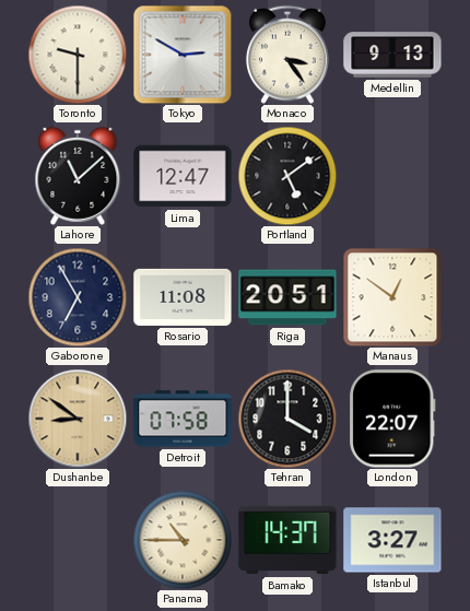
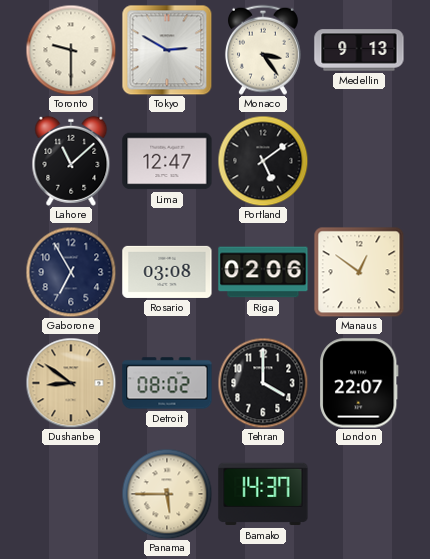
Rosario: 11:08 -> 03:08 (167, 272)
Riga: 20:51 -> 02:06 (263, 272)
Detroit: 07:58 -> 08:02 (167, 383)
Panama: 10:45 -> 5:45 (167, 494)
Istanbul: 3:27 -> none (392, 540)
